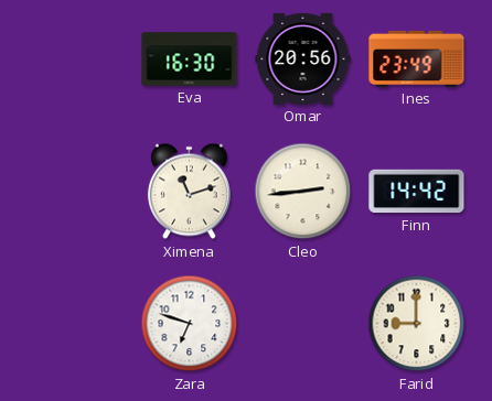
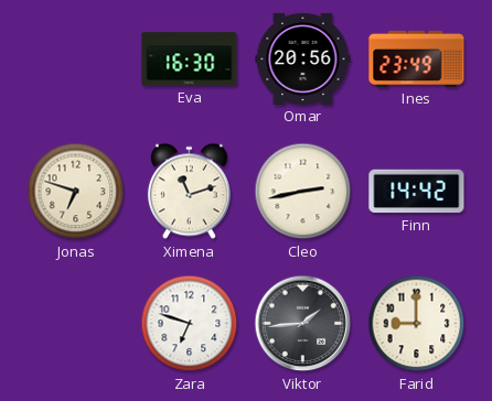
Jonas: none -> 6:48 (76, 192)
Cleo: 2:44 -> 2:43 (303, 192)
Viktor: none -> 1:44 (303, 324)
